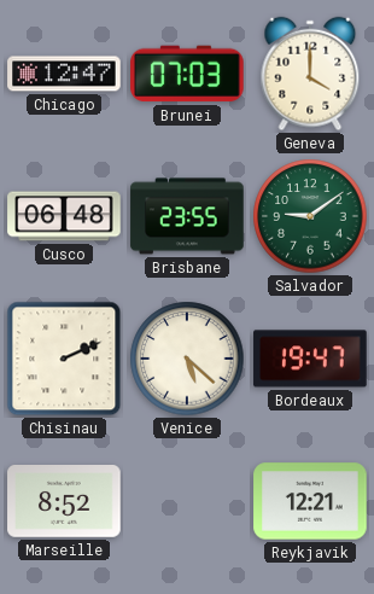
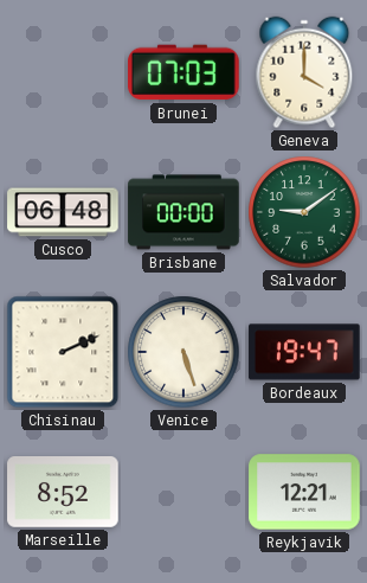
Chicago: 12:47 -> none (64, 74)
Brisbane: 23:55 -> 00:00 (183, 212)
Venice: 5:22 -> 5:27 (183, 352)
